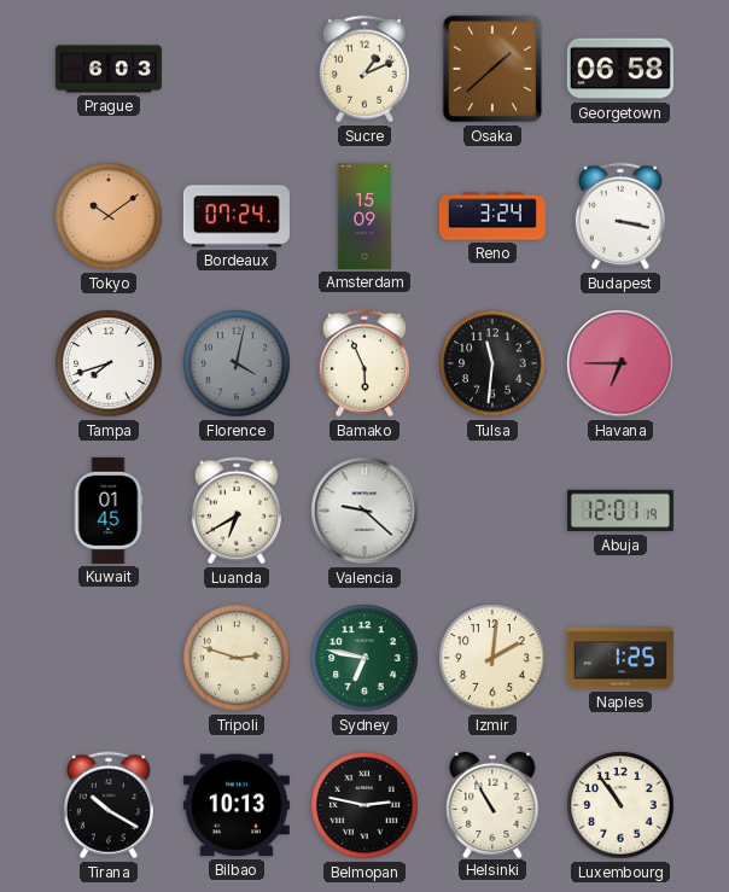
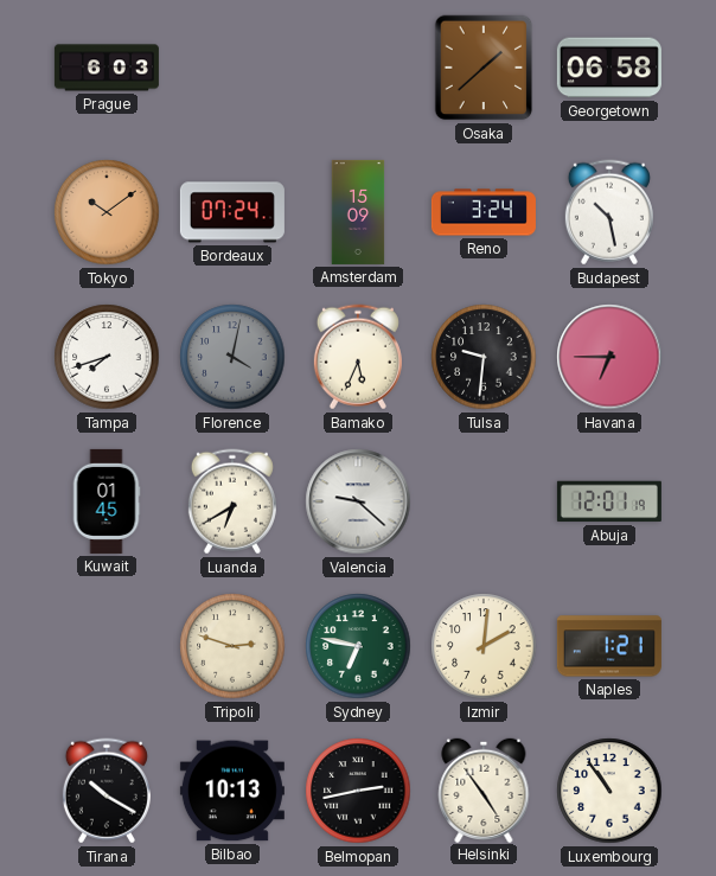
Sucre: 1:11 -> none (364, 69)
Budapest: 3:17 -> 10:28 (609, 212)
Bamako: 5:56 -> 5:34 (358, 357)
Tulsa: 11:31 -> 9:31 (484, 357)
Naples: 1:25 -> 1:21 (609, 646)
Belmopan: 2:47 -> 2:43 (358, 791)
Helsinki: 10:55 -> 4:54 (484, 789)
